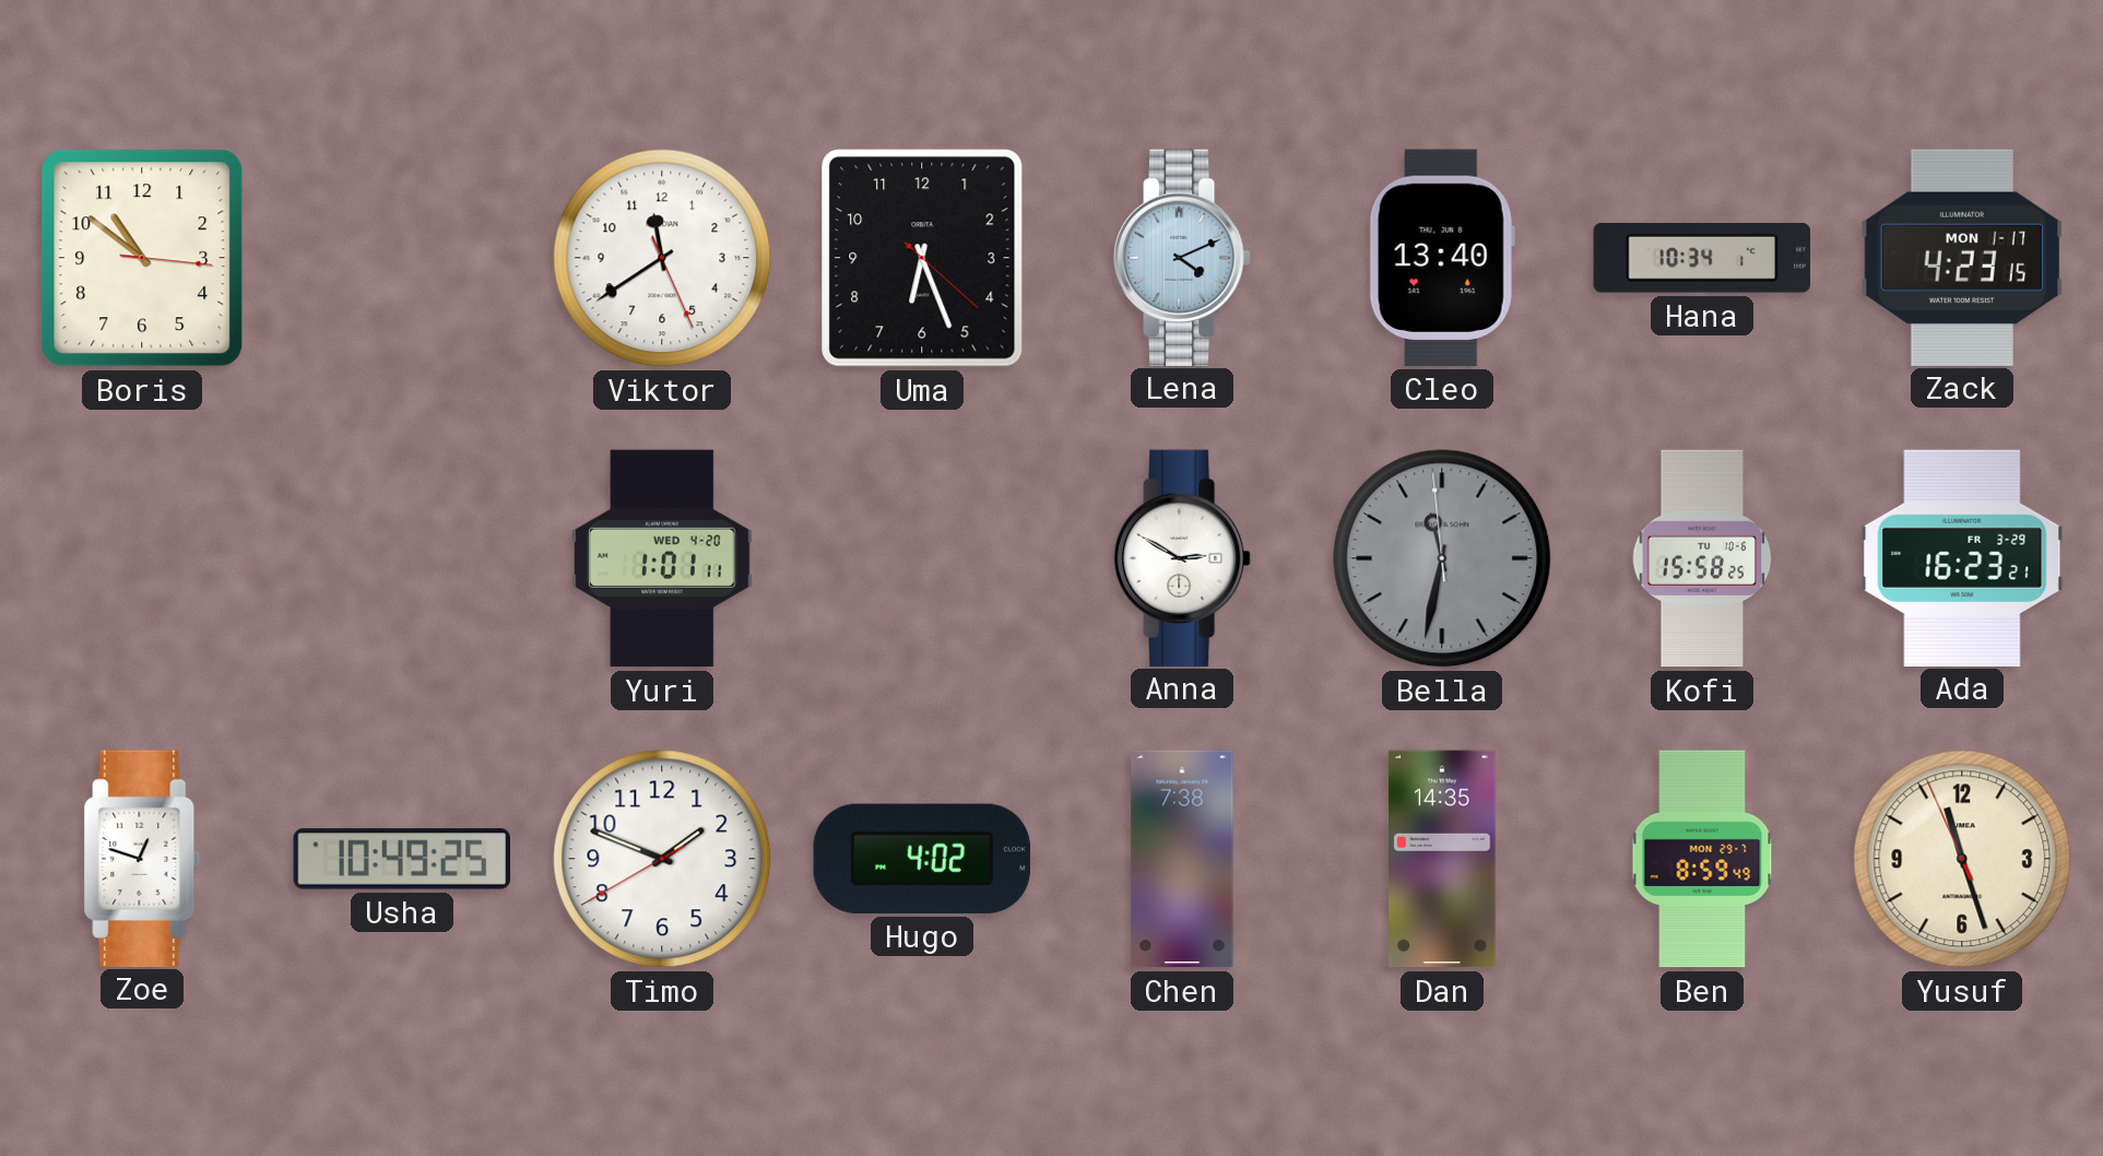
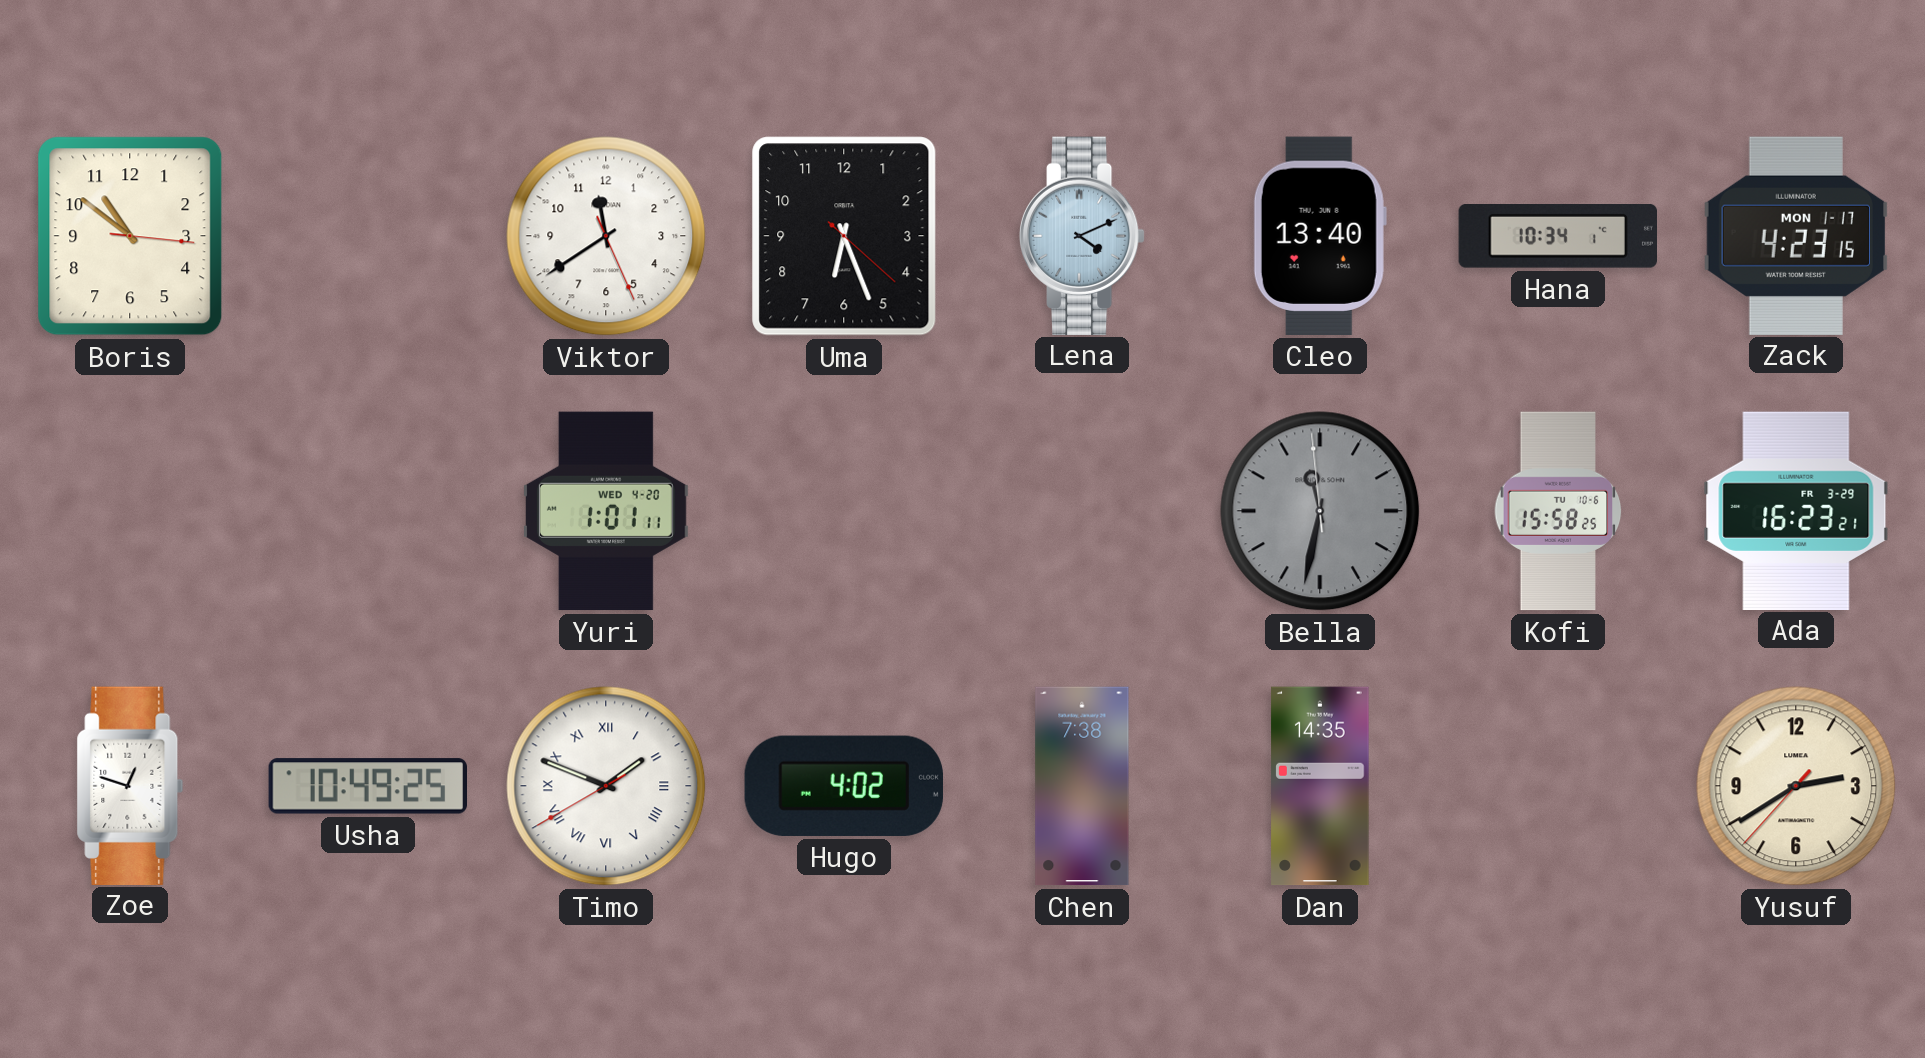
Anna: 2:50 -> none (1182, 557)
Timo numerals: Arabic -> Roman (606, 786)
Ben: 8:59 -> none (1702, 859)
Yusuf: 11:26 -> 2:39 (1796, 786)
